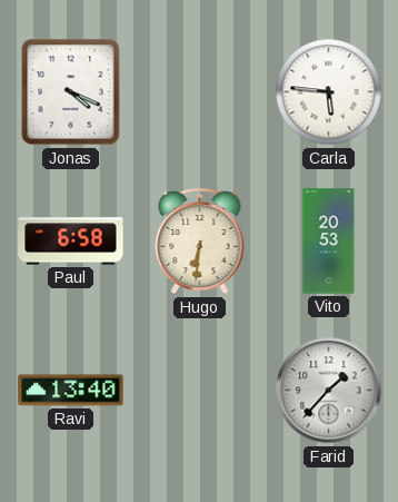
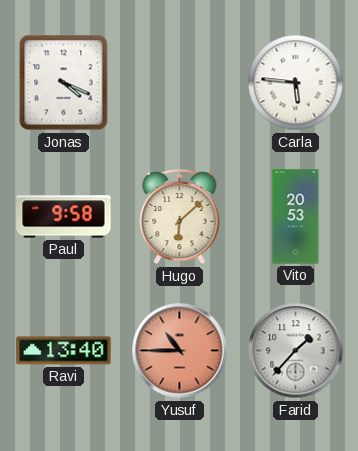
Paul: 6:58 -> 9:58 (64, 217)
Hugo: 6:31 -> 6:08 (180, 217)
Yusuf: none -> 10:45 (180, 351)
